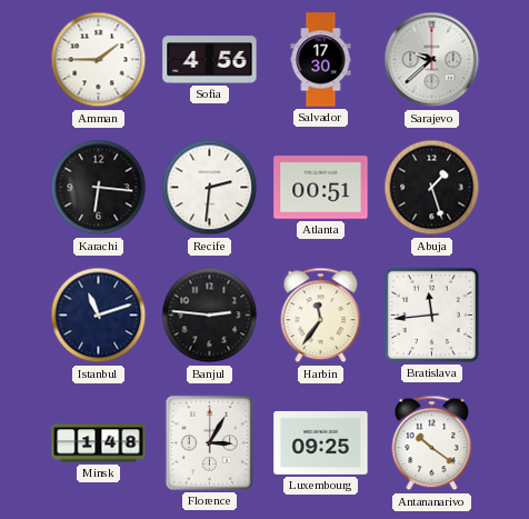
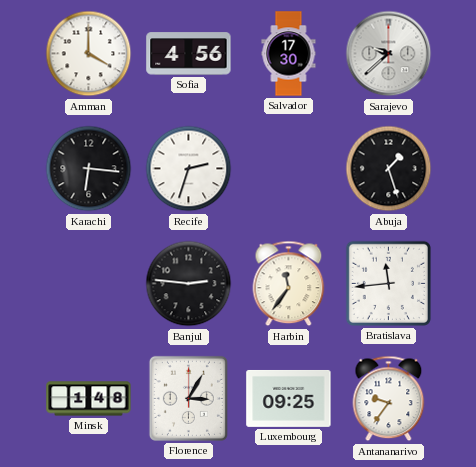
Amman: 1:45 -> 4:00 (89, 54)
Recife: 2:31 -> 2:33 (189, 169)
Atlanta: 00:51 -> none (321, 188)
Istanbul: 11:12 -> none (99, 316)
Antananarivo: 10:21 -> 9:36 (389, 399)
